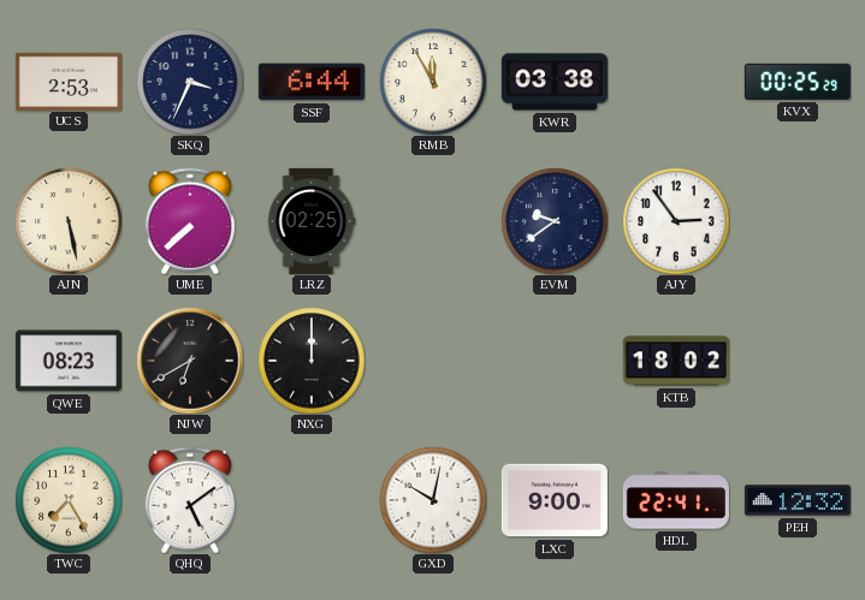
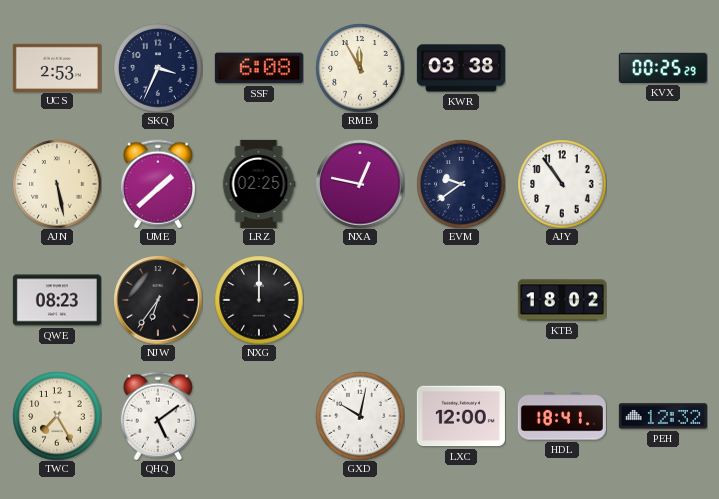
SSF: 6:44 -> 6:08 (259, 68)
UME: 7:38 -> 1:38 (158, 184)
NXA: none -> 12:47 (360, 184)
AJY: 2:54 -> 10:54 (562, 184)
NJW: 6:40 -> 6:36 (158, 300)
LXC: 9:00 -> 12:00 (461, 416)
HDL: 22:41 -> 18:41 (562, 416)
